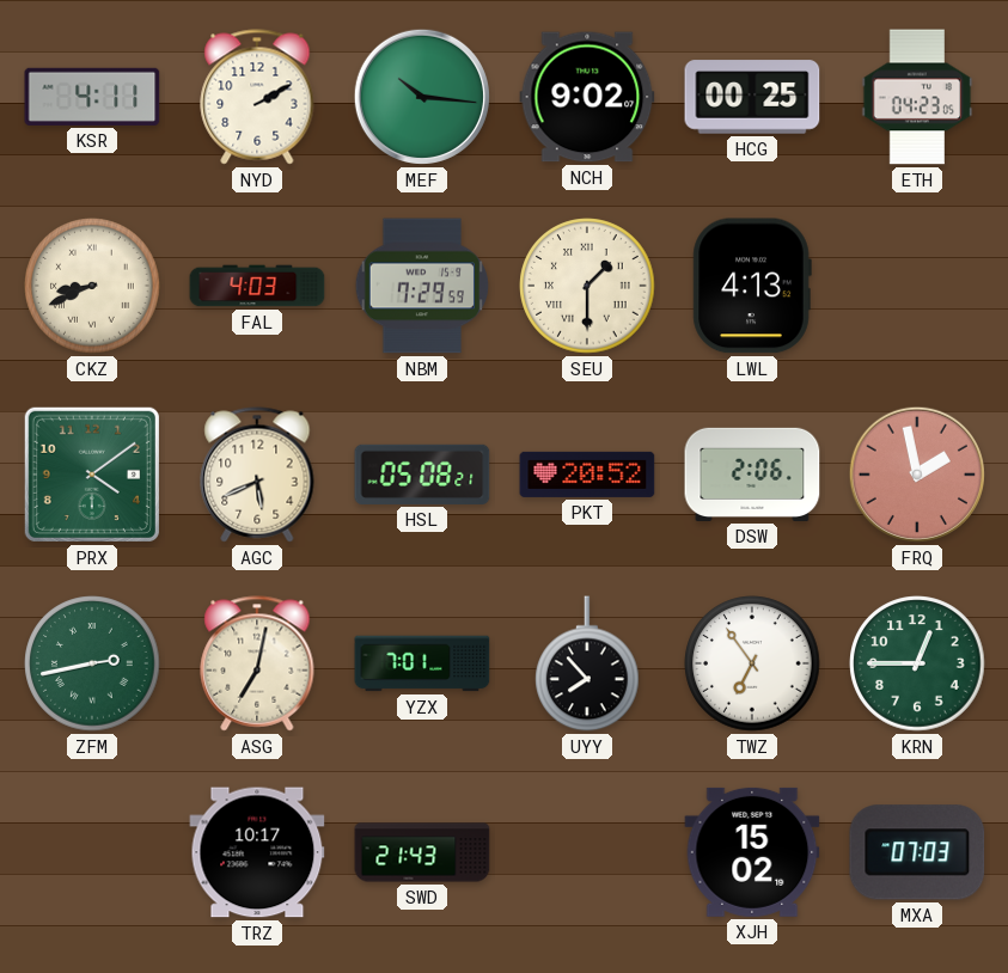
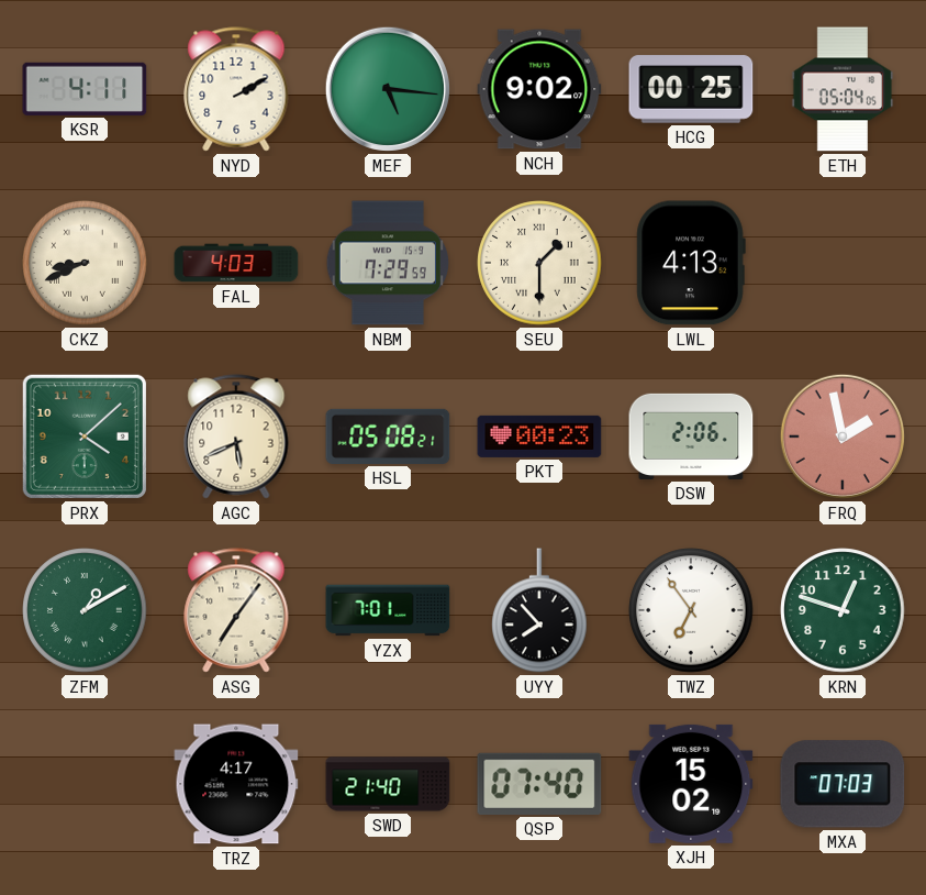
MEF: 10:16 -> 5:16 (388, 89)
ETH: 04:23 -> 05:04 (843, 89)
PRX: 4:09 -> 4:08 (85, 437)
PKT: 20:52 -> 00:23 (539, 437)
ZFM: 2:43 -> 1:10 (85, 610)
ASG: 7:02 -> 7:06 (236, 610)
KRN: 12:45 -> 12:48 (843, 610)
TRZ: 10:17 -> 4:17 (236, 784)
SWD: 21:43 -> 21:40 (388, 784)
QSP: none -> 07:40 (539, 784)
